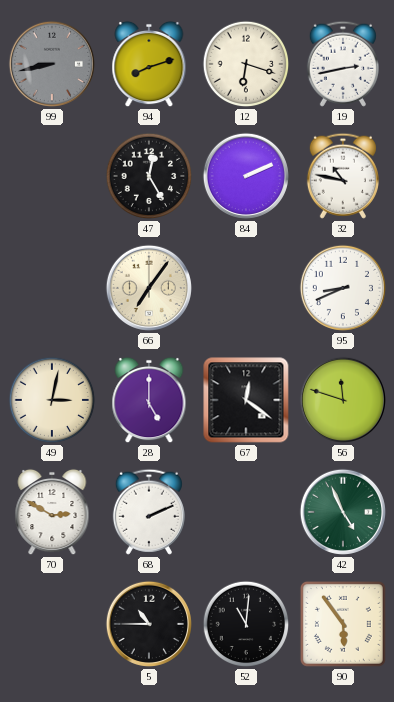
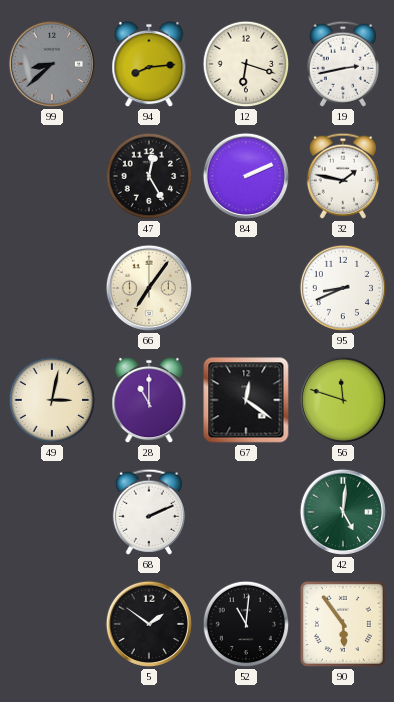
99: 8:43 -> 8:38 (52, 64)
94: 8:12 -> 8:14 (149, 64)
32: 10:47 -> 1:47 (343, 176)
28: 5:00 -> 11:00 (149, 400)
70: 2:50 -> none (52, 512)
42: 4:56 -> 5:01 (343, 512)
5: 10:45 -> 1:51 (149, 624)
